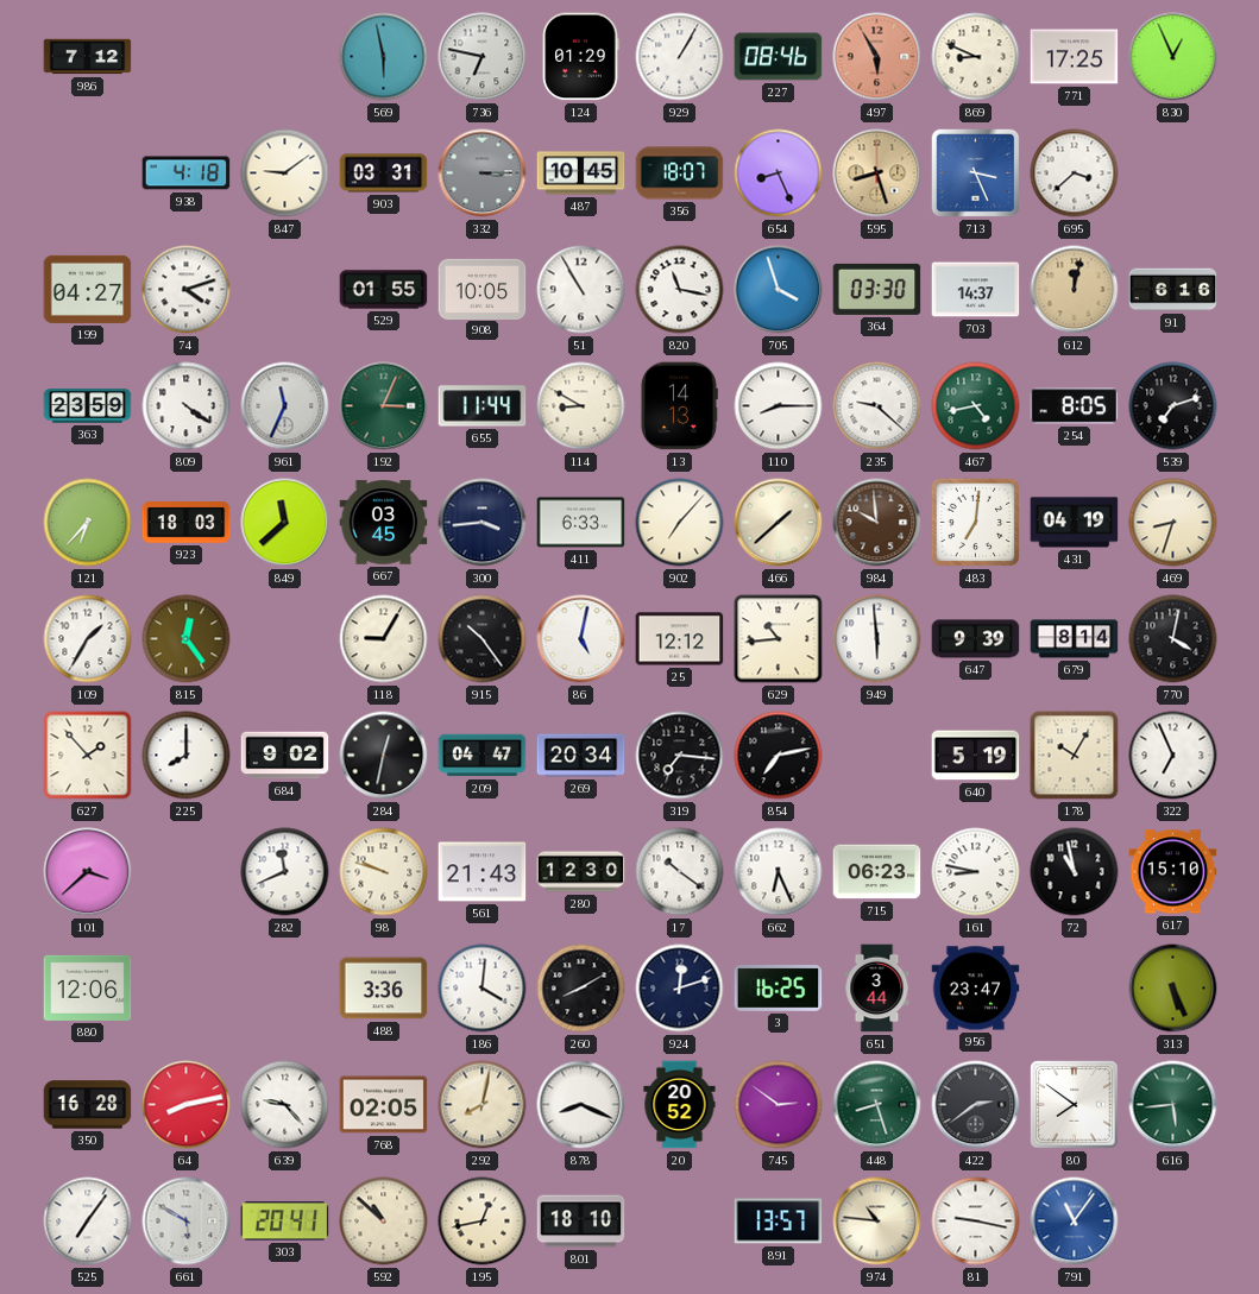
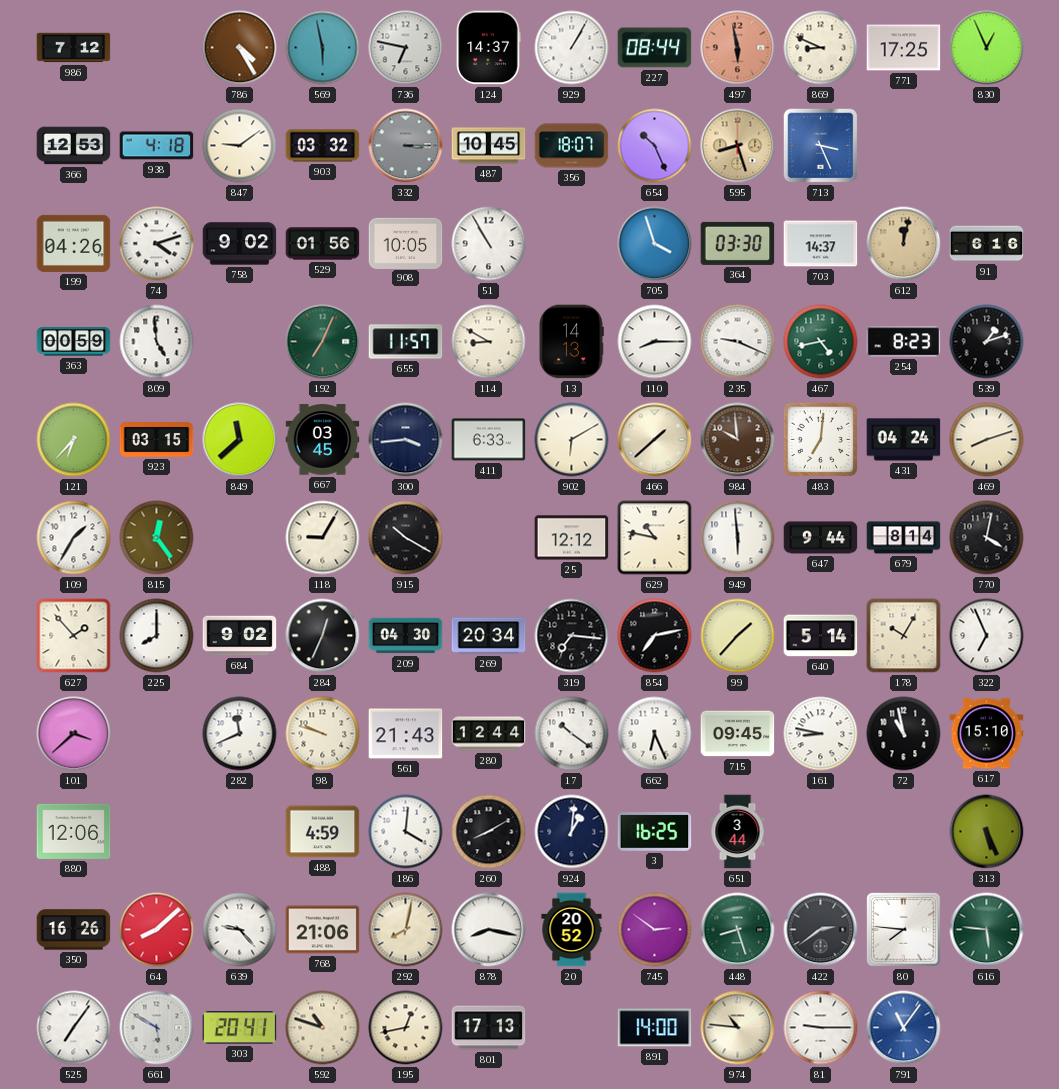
786: none -> 4:25 (240, 48)
124: 01:29 -> 14:37 (488, 48)
227: 08:46 -> 08:44 (655, 48)
497: 5:55 -> 5:58 (738, 48)
366: none -> 12:53 (74, 146)
903: 03:31 -> 03:32 (323, 146)
654: 8:26 -> 10:26 (655, 146)
695: 3:38 -> none (1075, 173)
199: 04:27 -> 04:26 (74, 243)
758: none -> 9:02 (240, 244)
529: 01:55 -> 01:56 (323, 244)
820: 11:17 -> none (680, 290)
363: 23:59 -> 00:59 (74, 342)
809: 4:21 -> 4:59 (157, 342)
961: 11:34 -> none (285, 406)
192: 3:04 -> 7:04 (323, 342)
655: 11:44 -> 11:57 (406, 342)
235: 9:22 -> 9:19 (738, 342)
254: 8:05 -> 8:23 (904, 342)
539: 7:12 -> 1:12 (987, 342)
923: 18:03 -> 03:15 (157, 440)
902: 7:07 -> 6:10 (572, 440)
431: 04:19 -> 04:24 (904, 440)
469: 8:33 -> 8:12 (987, 440)
915: 10:24 -> 10:20 (406, 538)
86: 5:02 -> none (581, 639)
629: 10:44 -> 10:47 (655, 538)
647: 9:39 -> 9:44 (821, 538)
284: 12:32 -> 12:34 (323, 636)
209: 04:47 -> 04:30 (406, 636)
99: none -> 1:37 (738, 636)
640: 5:19 -> 5:14 (821, 636)
280: 12:30 -> 12:44 (489, 734)
715: 06:23 -> 09:45 (738, 734)
488: 3:36 -> 4:59 (323, 832)
924: 12:12 -> 1:01 (572, 832)
956: 23:47 -> none (976, 989)
350: 16:28 -> 16:26 (74, 930)
64: 8:13 -> 8:08 (157, 930)
768: 02:05 -> 21:06 (323, 930)
878: 8:19 -> 8:17 (489, 930)
80: 7:51 -> 7:46 (904, 930)
616: 5:44 -> 5:46 (987, 930)
592: 10:52 -> 10:48 (323, 1028)
801: 18:10 -> 17:13 (489, 1028)
891: 13:57 -> 14:00 (655, 1028)
81: 9:17 -> 9:15 (821, 1028)
